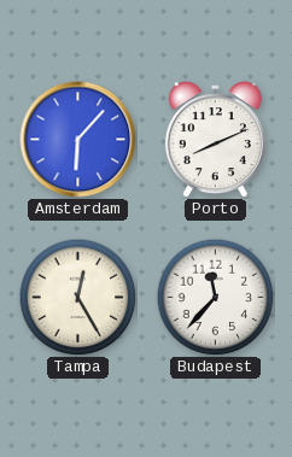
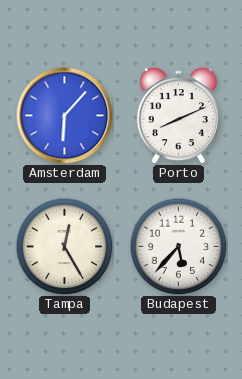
Budapest: 11:37 -> 5:37 (178, 246)
